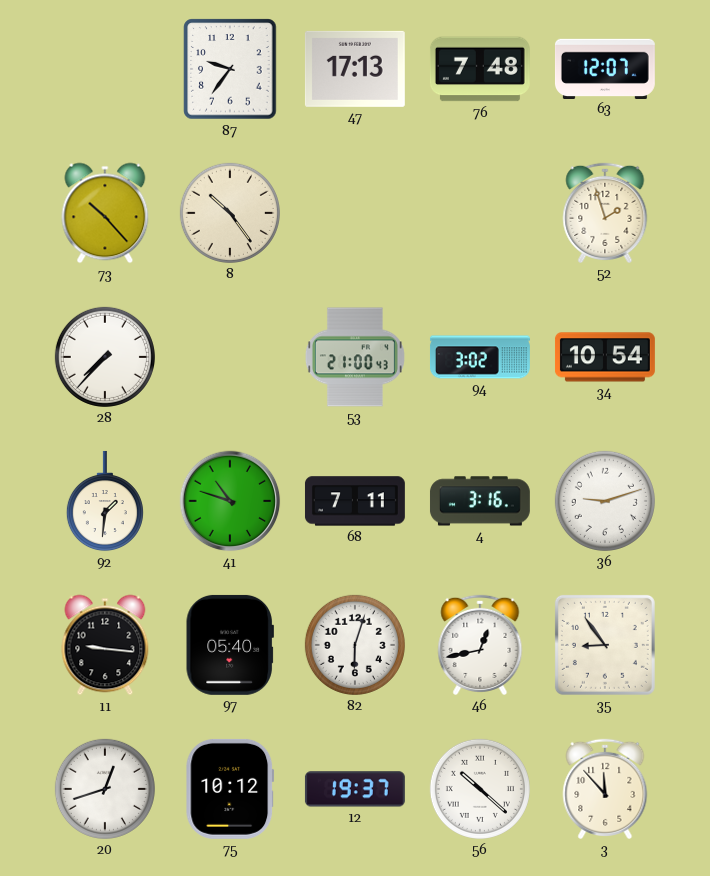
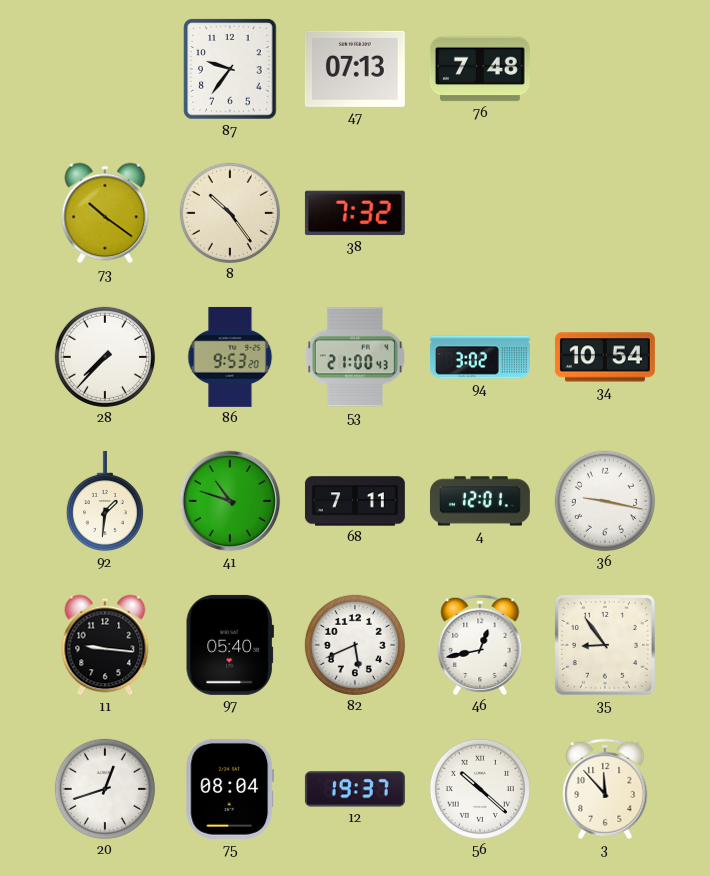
47: 17:13 -> 07:13 (355, 69)
63: 12:07 -> none (605, 68)
73: 10:23 -> 10:21 (105, 213)
38: none -> 7:32 (355, 213)
52: 1:57 -> none (605, 213)
86: none -> 9:53 (230, 357)
4: 3:16 -> 12:01 (480, 501)
36: 9:12 -> 9:17 (605, 501)
82: 6:03 -> 5:41 (355, 645)
75: 10:12 -> 08:04 (230, 789)
